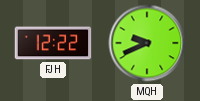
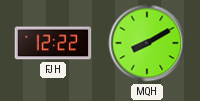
MQH: 9:41 -> 8:10 (147, 43)
